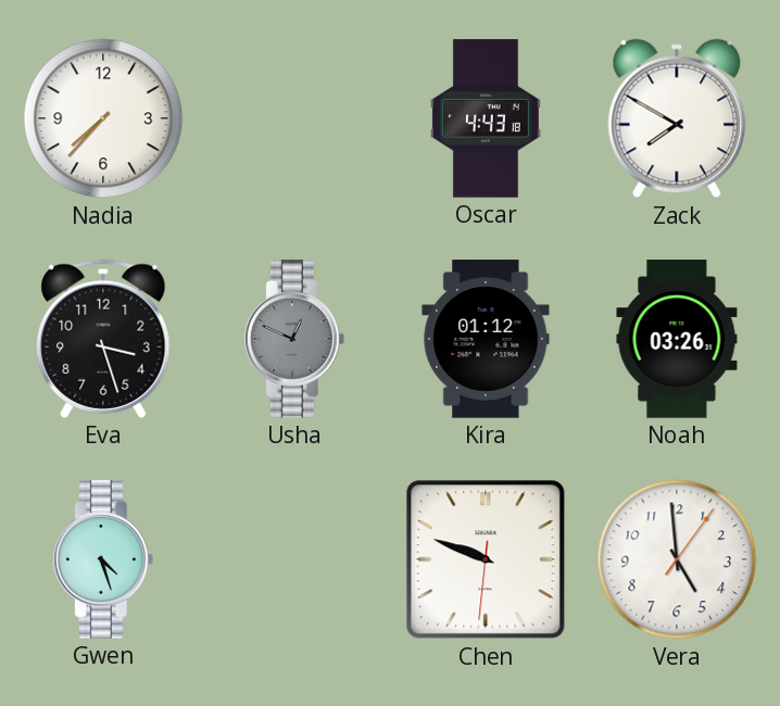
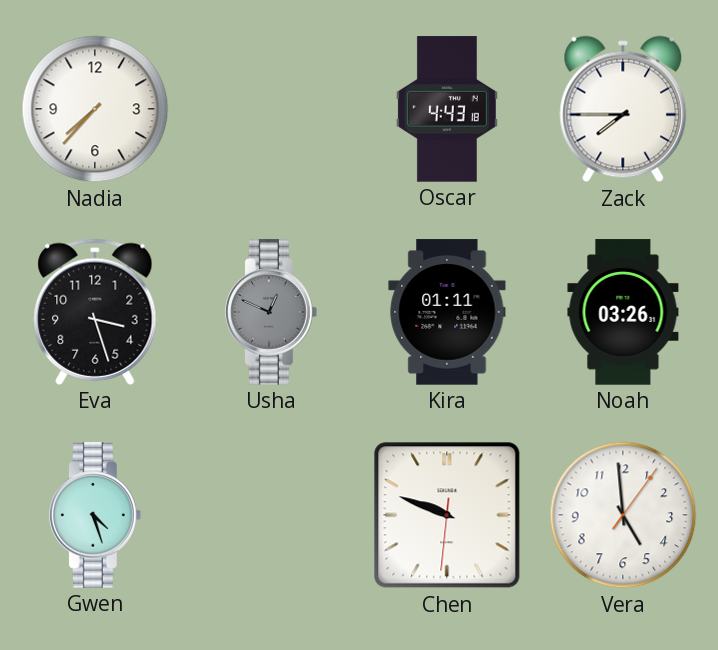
Zack: 7:50 -> 7:45 (623, 109)
Kira: 01:12 -> 01:11 (447, 312)
